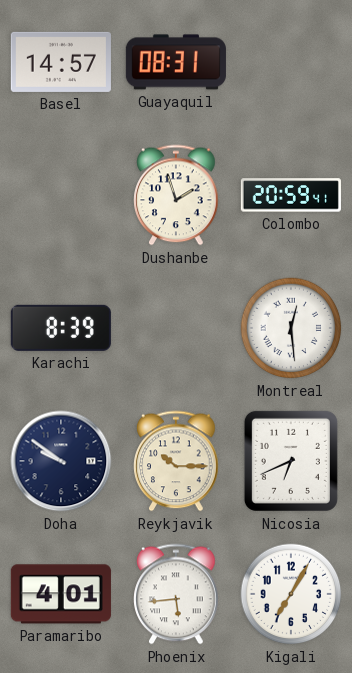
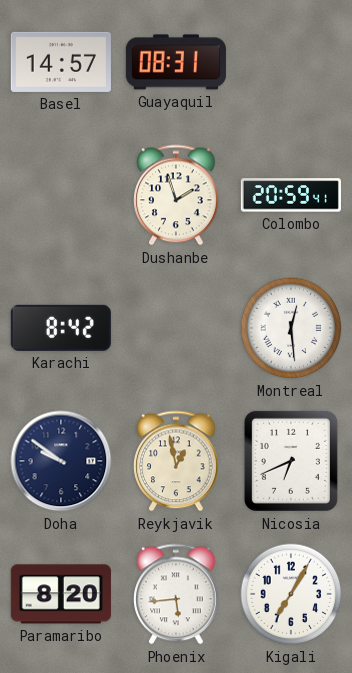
Karachi: 8:39 -> 8:42 (61, 328)
Reykjavik: 10:15 -> 12:58 (176, 461)
Paramaribo: 4:01 -> 8:20 (61, 594)
